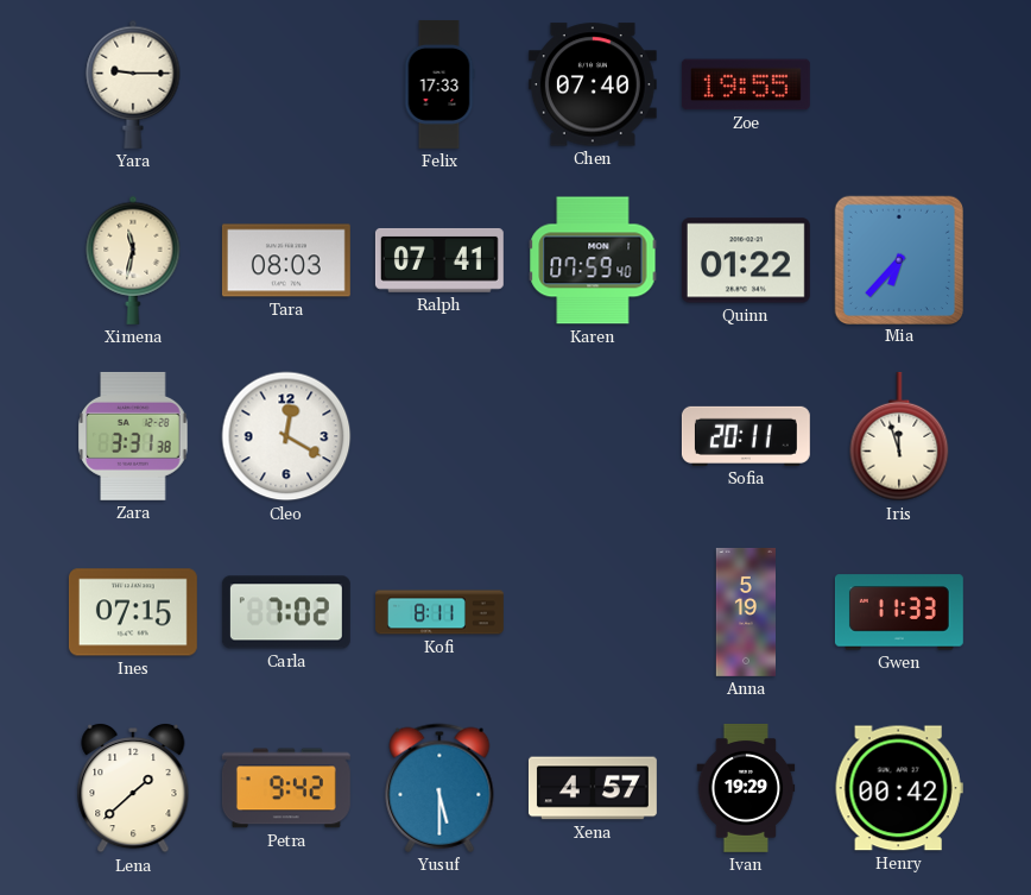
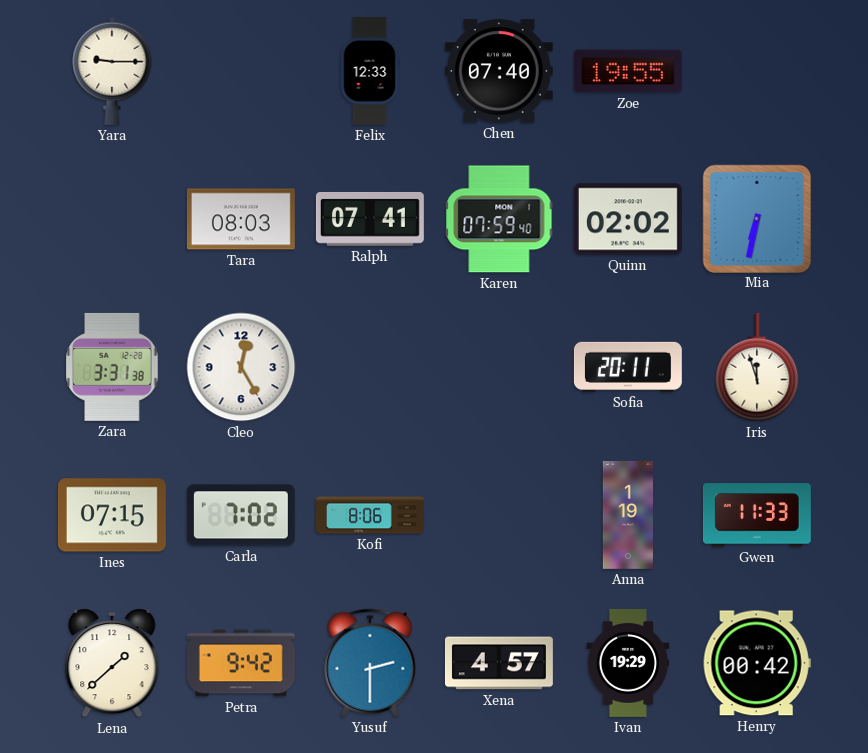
Felix: 17:33 -> 12:33 (370, 71)
Ximena: 11:32 -> none (133, 260)
Quinn: 01:22 -> 02:02 (628, 219)
Mia: 6:37 -> 6:32 (756, 218)
Cleo: 12:20 -> 12:25 (241, 367)
Kofi: 8:11 -> 8:06 (371, 515)
Anna: 5:19 -> 1:19 (627, 515)
Yusuf: 5:30 -> 2:30 (370, 663)
